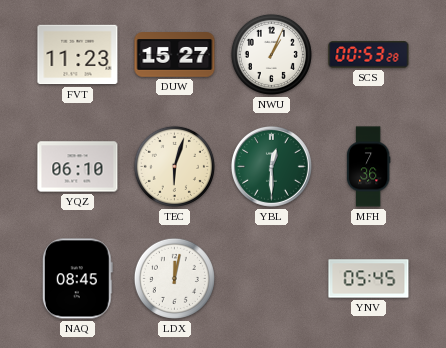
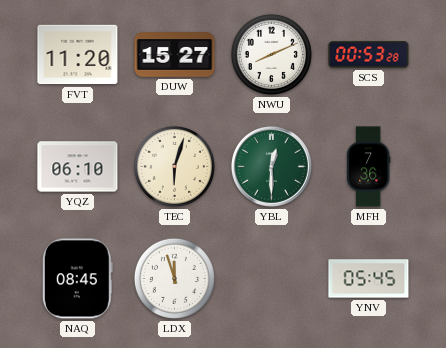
FVT: 11:23 -> 11:20 (78, 55)
NWU: 1:04 -> 8:11 (271, 54)
LDX: 12:02 -> 11:57 (174, 278)
